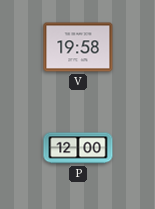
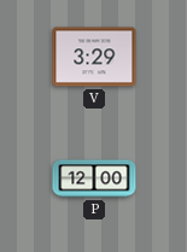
V: 19:58 -> 3:29 (94, 57)
